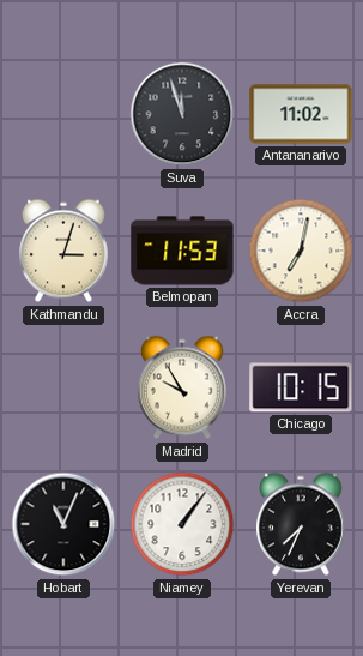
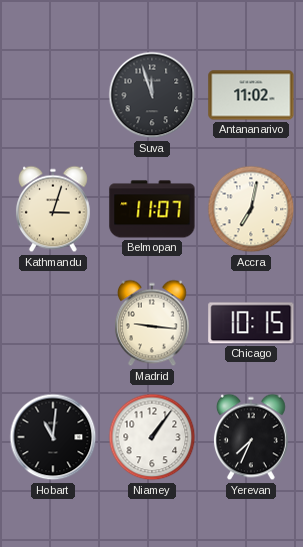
Belmopan: 11:53 -> 11:07 (152, 209)
Madrid: 9:55 -> 9:16 (152, 323)
Hobart: 11:04 -> 11:01 (53, 437)
